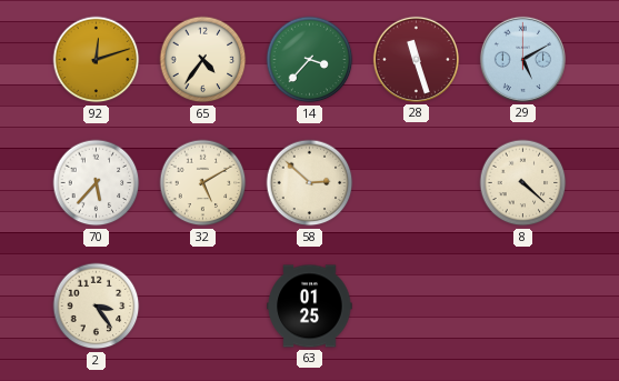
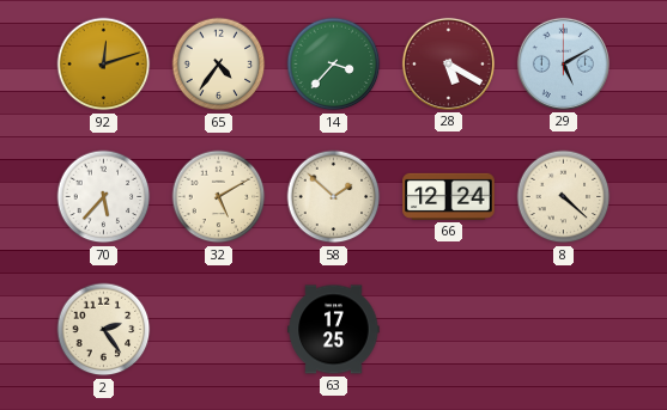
28: 11:27 -> 5:20 (448, 63)
58: 2:52 -> 1:52 (334, 197)
66: none -> 12:24 (449, 196)
2: 3:24 -> 2:24 (104, 330)
63: 01:25 -> 17:25 (334, 330)
